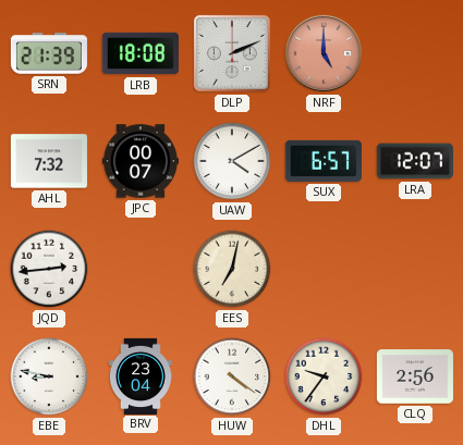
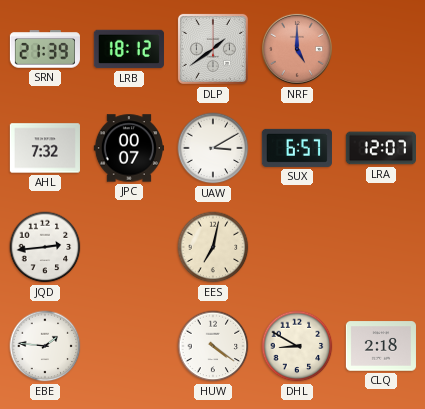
LRB: 18:08 -> 18:12 (129, 49)
DLP: 2:11 -> 1:39 (213, 49)
UAW: 4:10 -> 3:10 (213, 148)
EBE: 8:47 -> 1:46 (45, 346)
BRV: 23:04 -> none (141, 375)
DHL: 9:36 -> 8:50 (297, 346)
CLQ: 2:56 -> 2:18 (381, 346)
